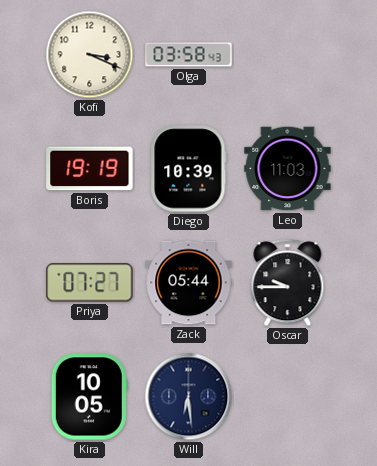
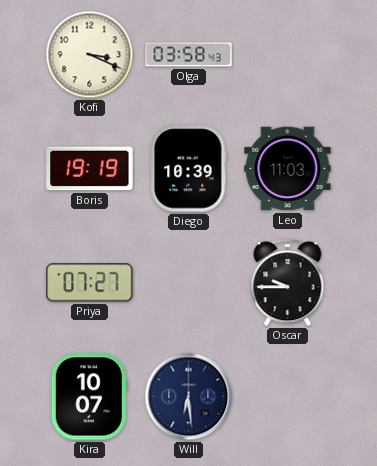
Zack: 05:44 -> none (189, 283)
Kira: 10:05 -> 10:07 (89, 397)
